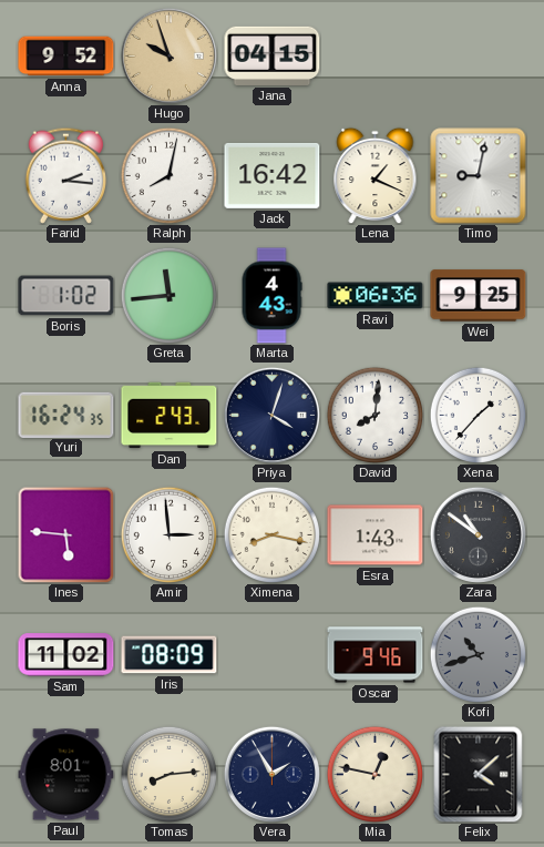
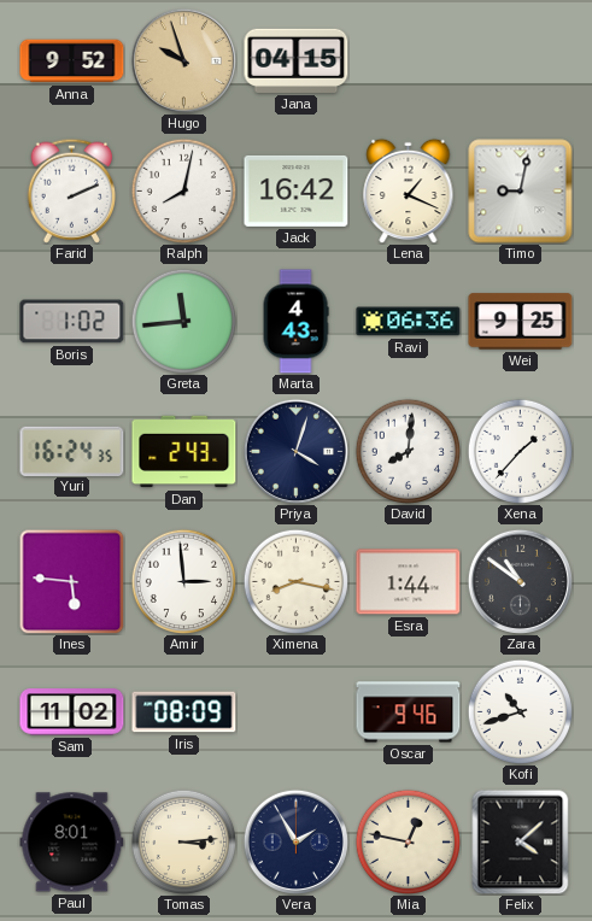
Farid: 2:16 -> 2:11 (71, 190)
Esra: 1:43 -> 1:44 (409, 582)
Kofi dial: grey -> white (520, 711)
Tomas: 8:14 -> 3:14 (183, 841)
